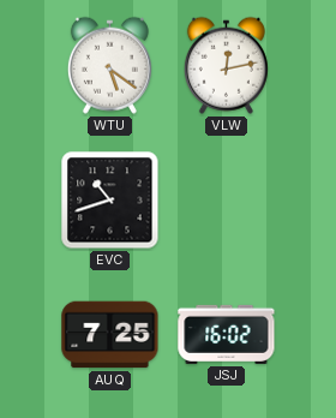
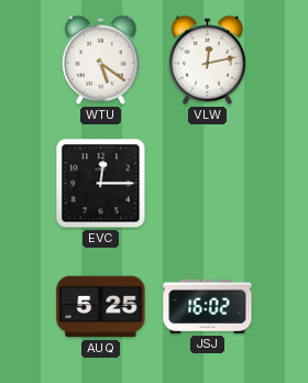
EVC: 10:42 -> 12:15 (101, 184)
AUQ: 7:25 -> 5:25 (101, 307)
